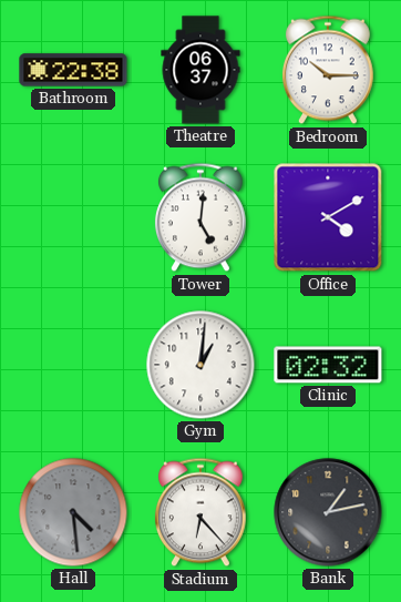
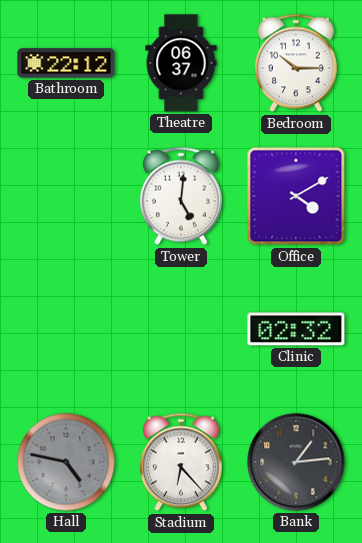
Bathroom: 22:38 -> 22:12 (66, 63)
Gym: 1:01 -> none (200, 365)
Hall: 4:29 -> 4:47 (66, 462)
Bank: 1:13 -> 1:14 (296, 462)
